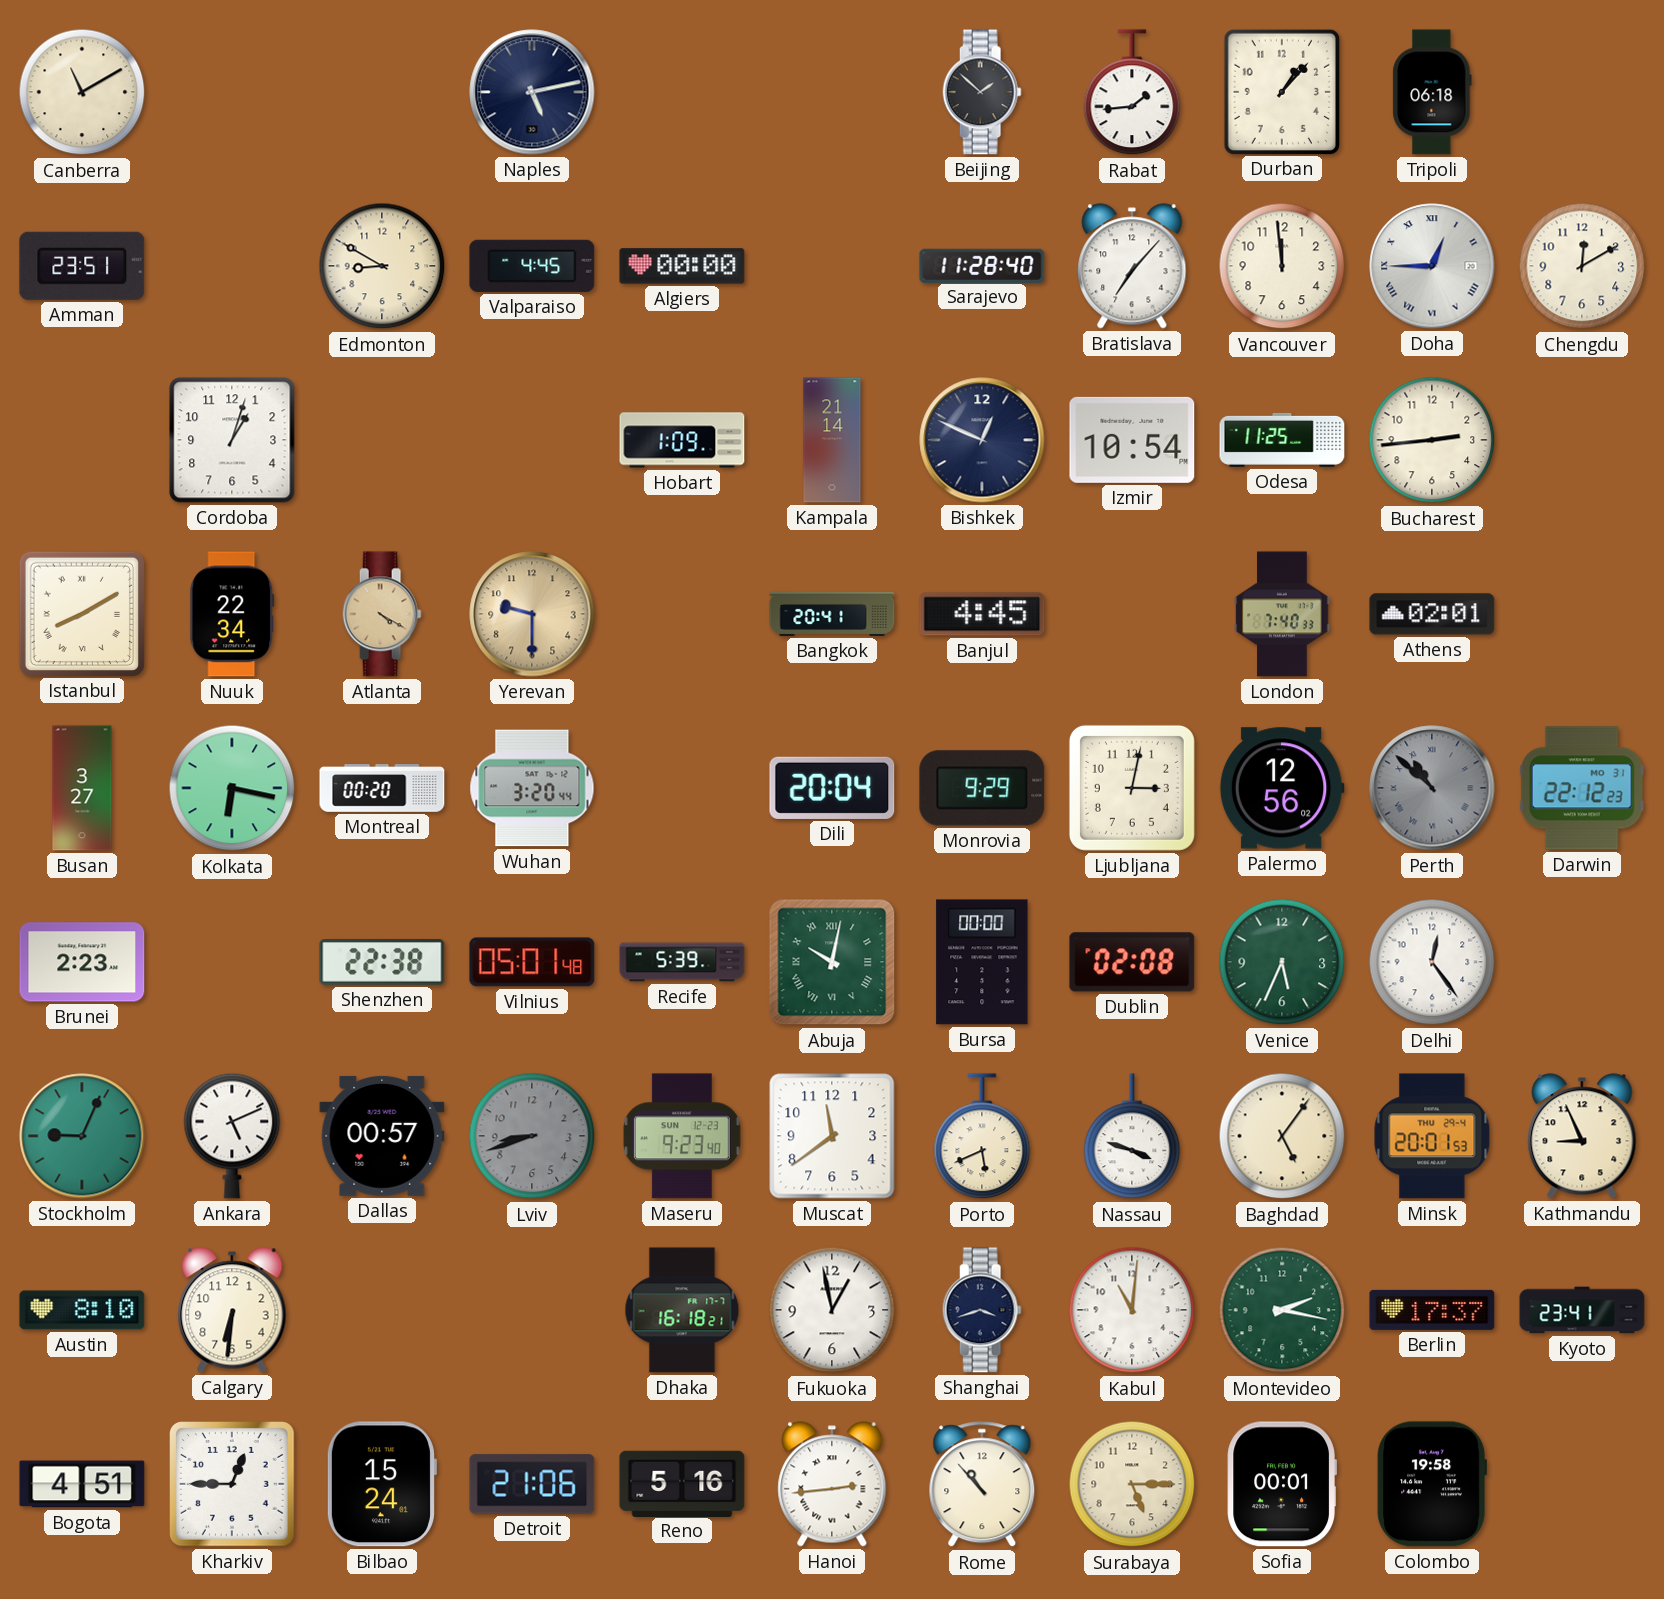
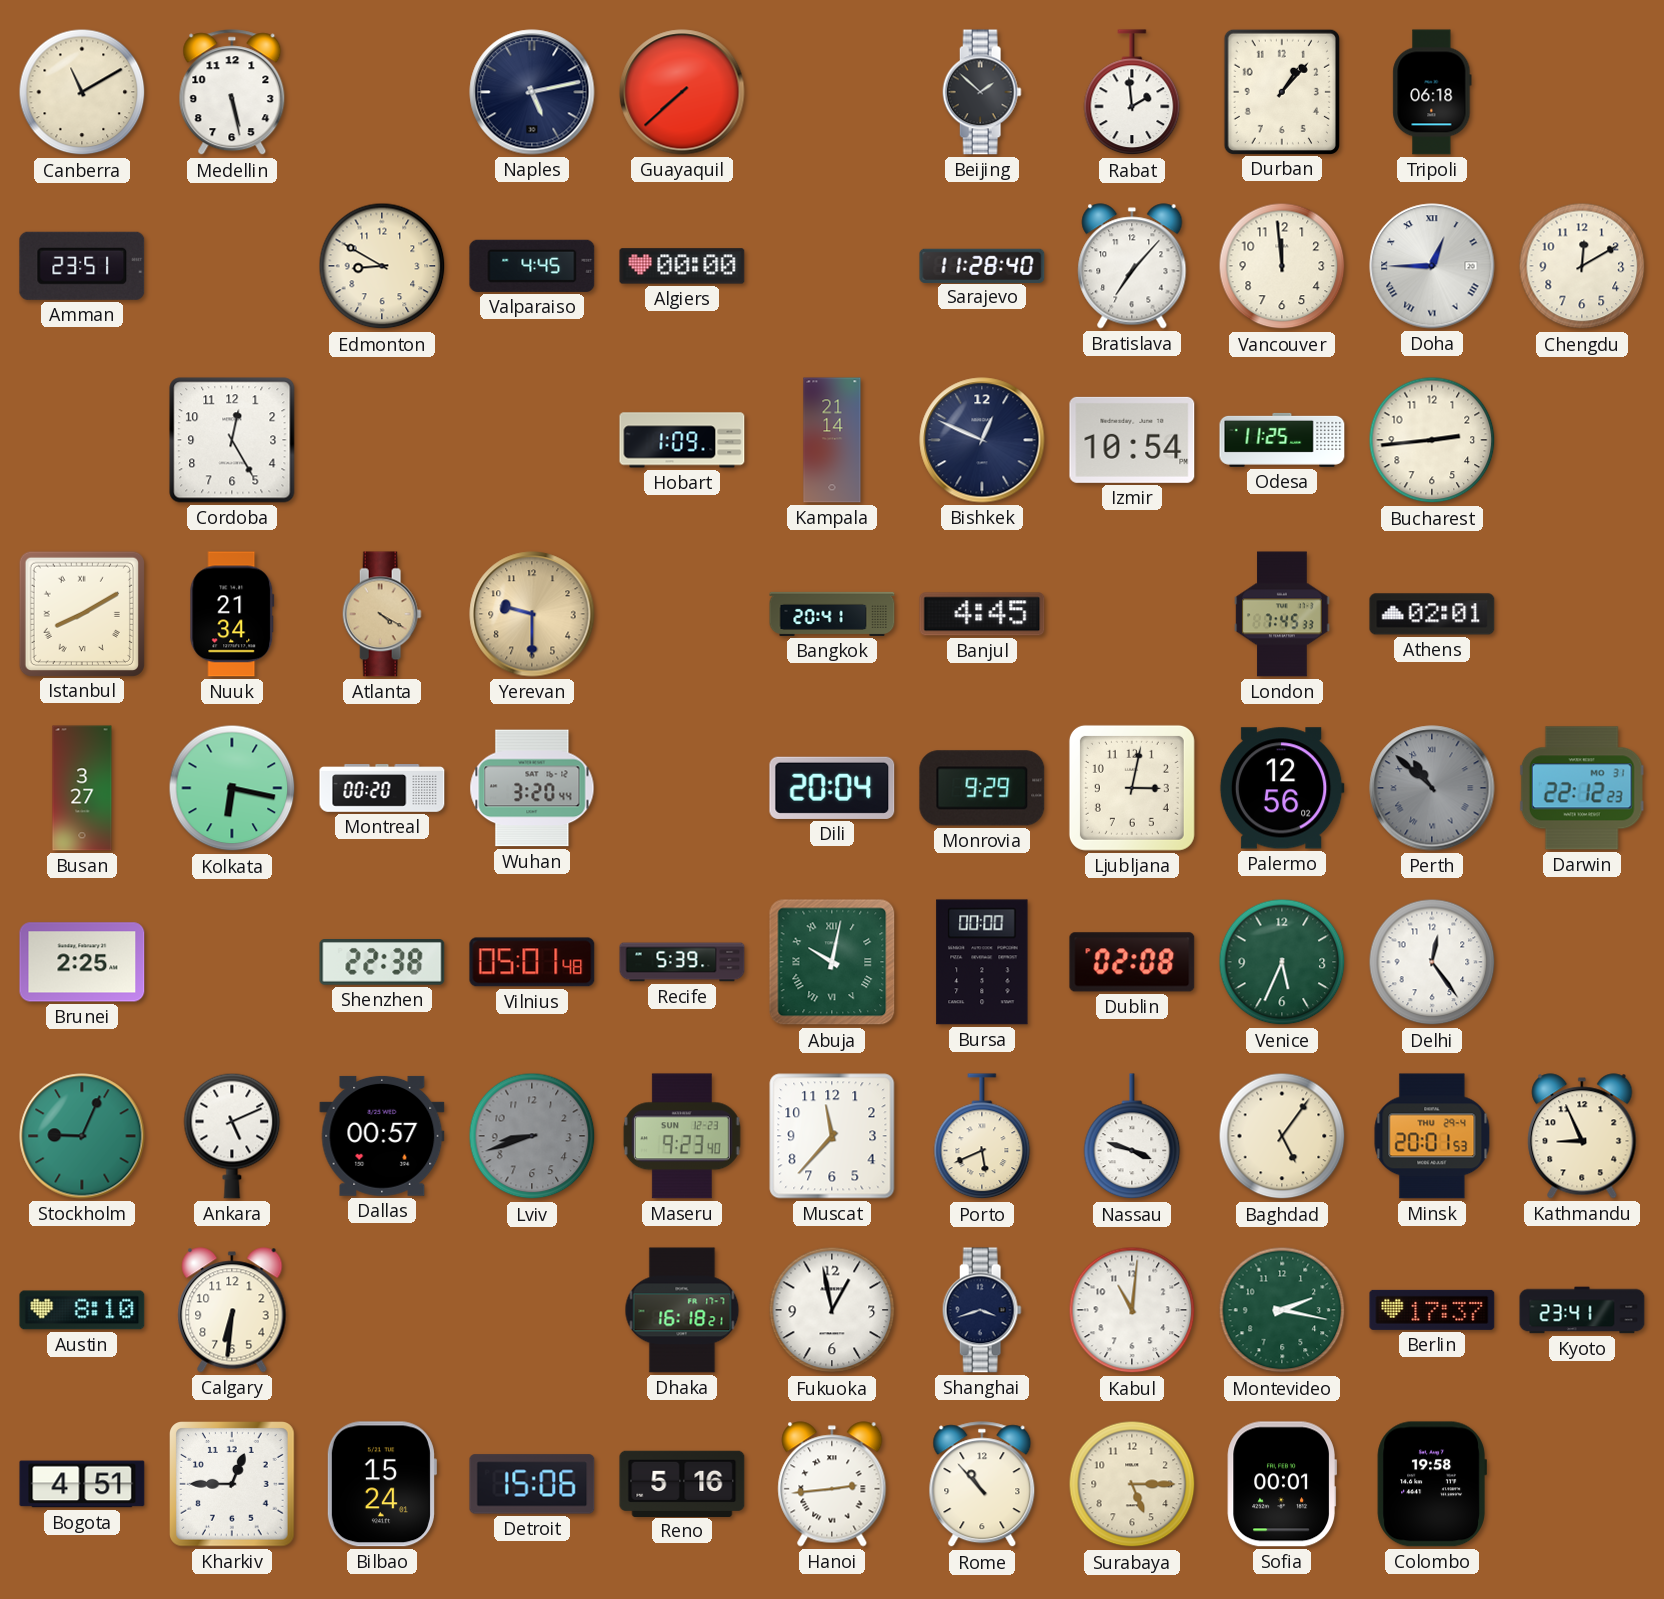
Medellin: none -> 5:28 (232, 93)
Guayaquil: none -> 7:38 (682, 92)
Rabat: 1:44 -> 1:59 (1132, 93)
Cordoba: 1:03 -> 12:25 (232, 440)
Nuuk: 22:34 -> 21:34 (232, 614)
London: 7:40 -> 7:45 (1282, 614)
Brunei: 2:23 -> 2:25 (82, 962)
Muscat: 11:39 -> 11:37 (832, 1136)
Detroit: 21:06 -> 15:06 (532, 1484)
